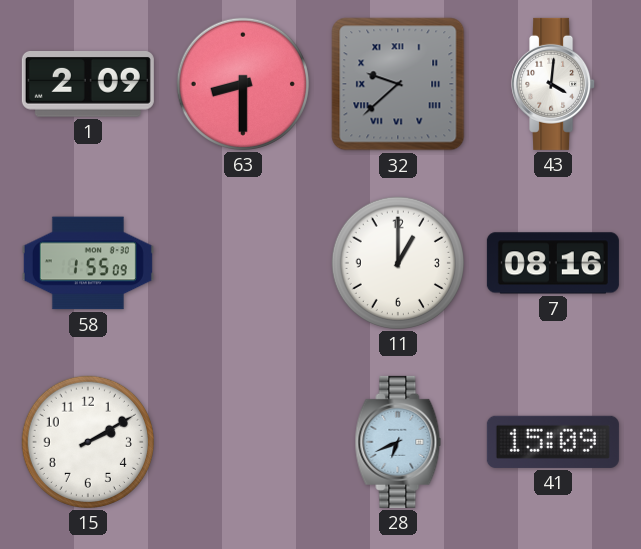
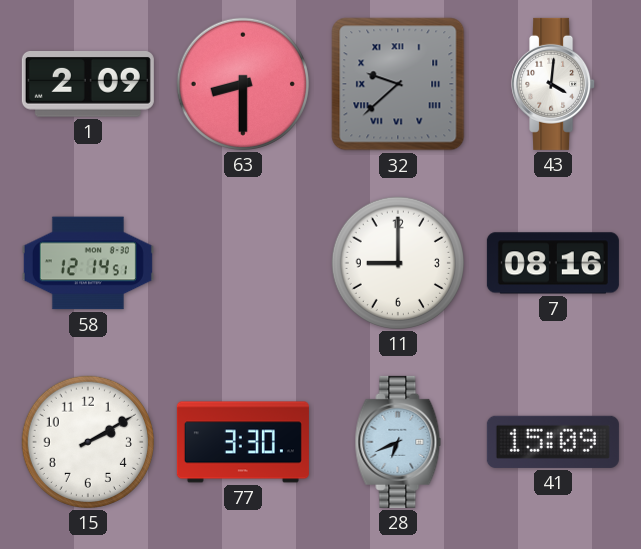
58: 1:55 -> 12:14 (88, 263)
11: 1:00 -> 9:00 (398, 263)
77: none -> 3:30 (243, 442)
